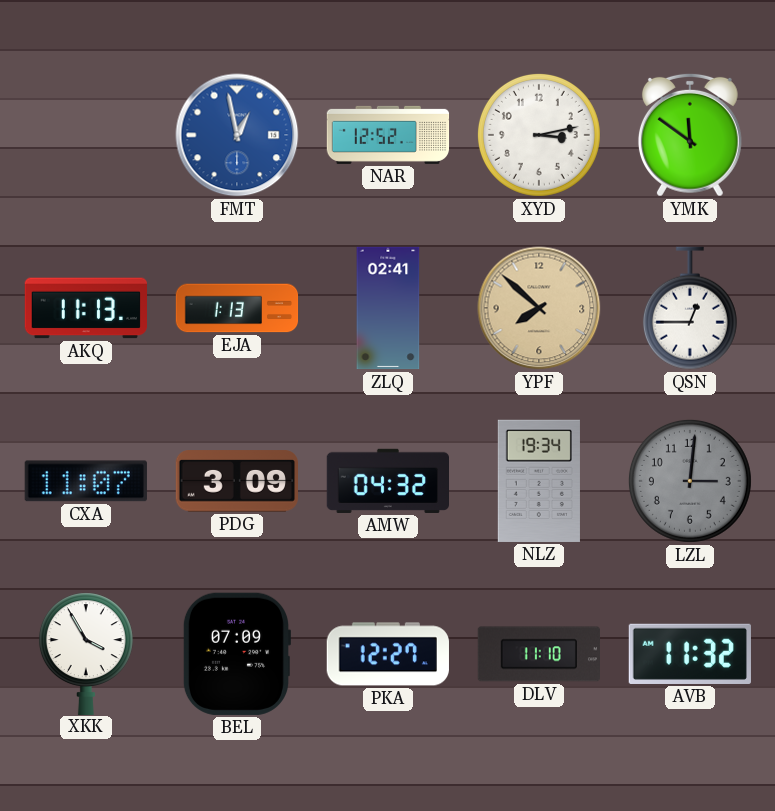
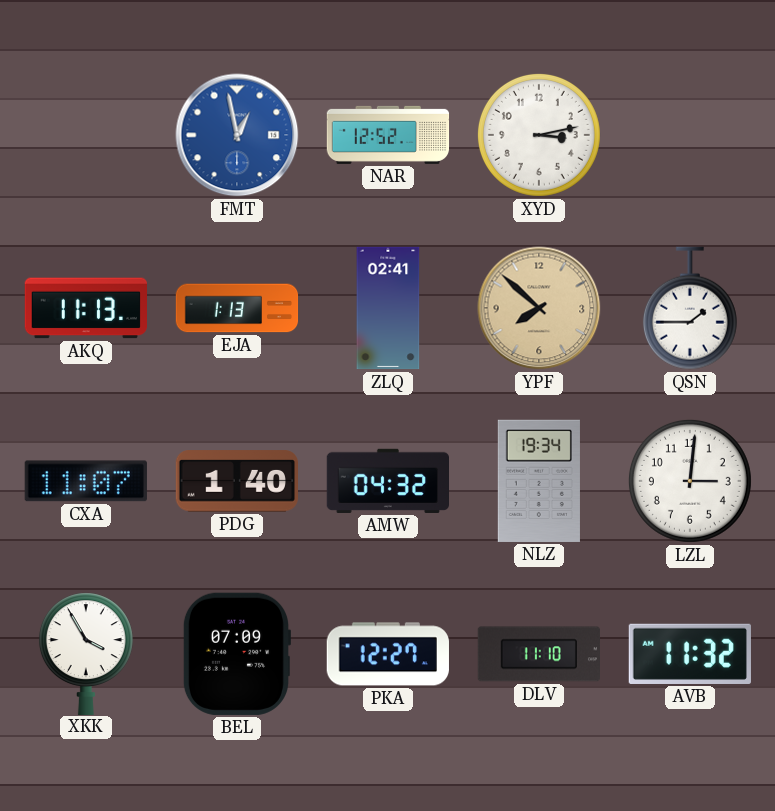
YMK: 11:51 -> none (690, 135)
QSN: 12:45 -> 1:45 (690, 308)
PDG: 3:09 -> 1:40 (236, 481)
LZL dial: grey -> white (690, 481)
